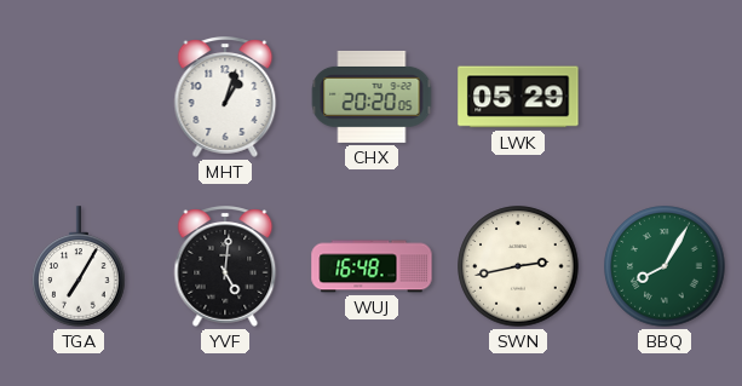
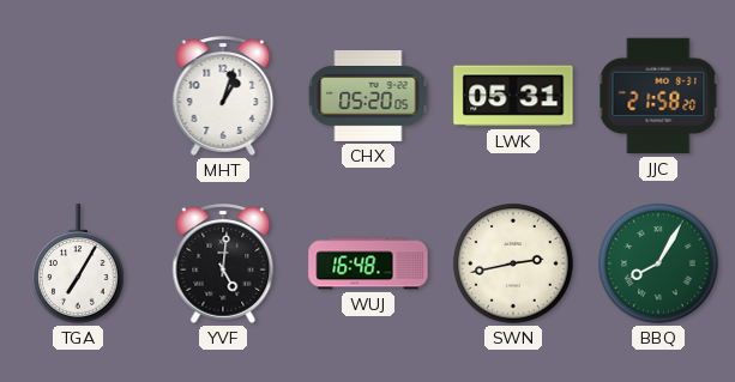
CHX: 20:20 -> 05:20 (368, 96)
LWK: 05:29 -> 05:31 (513, 96)
JJC: none -> 21:58 (658, 96)
